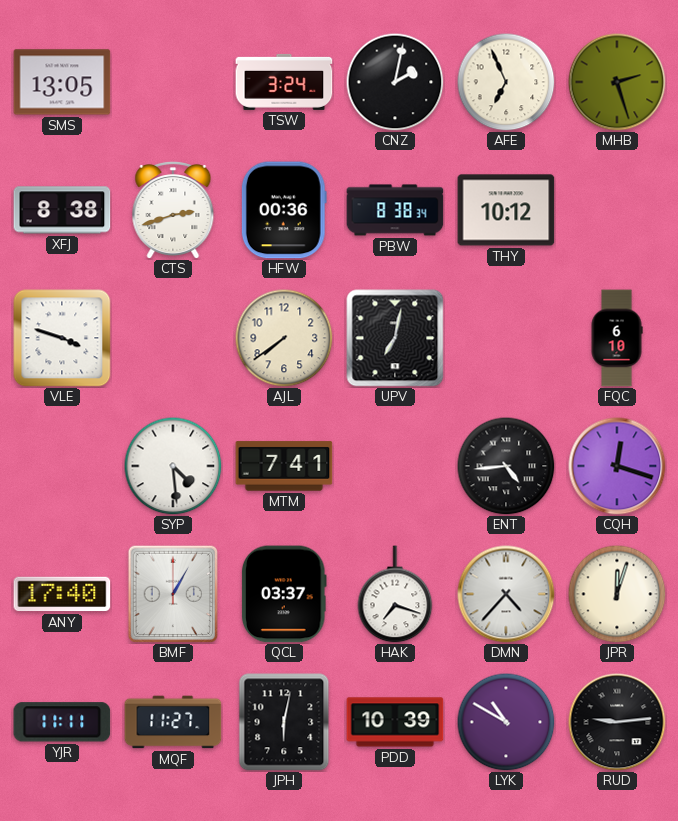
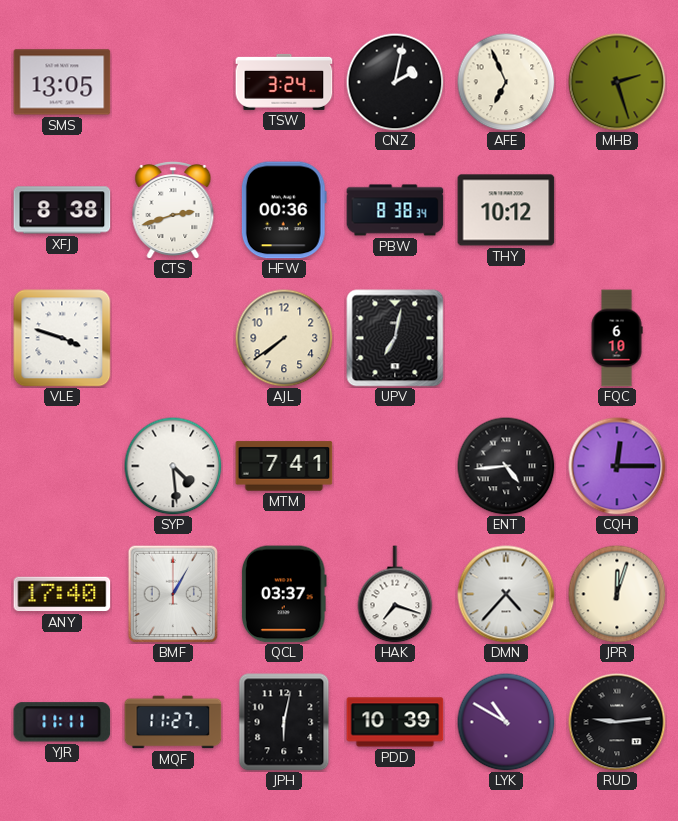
CQH: 12:18 -> 12:15 (617, 466)
